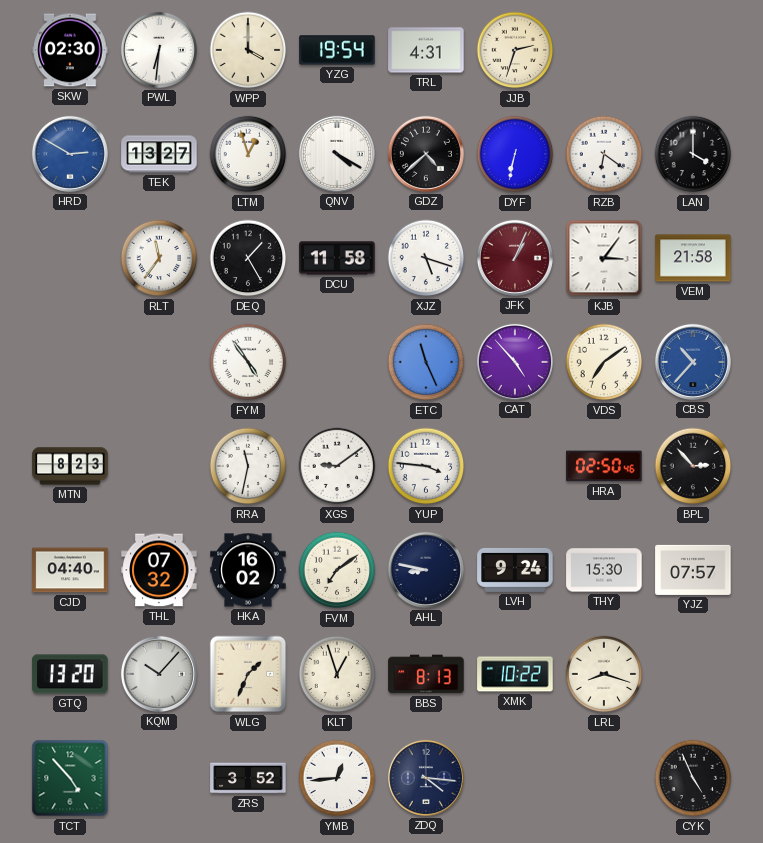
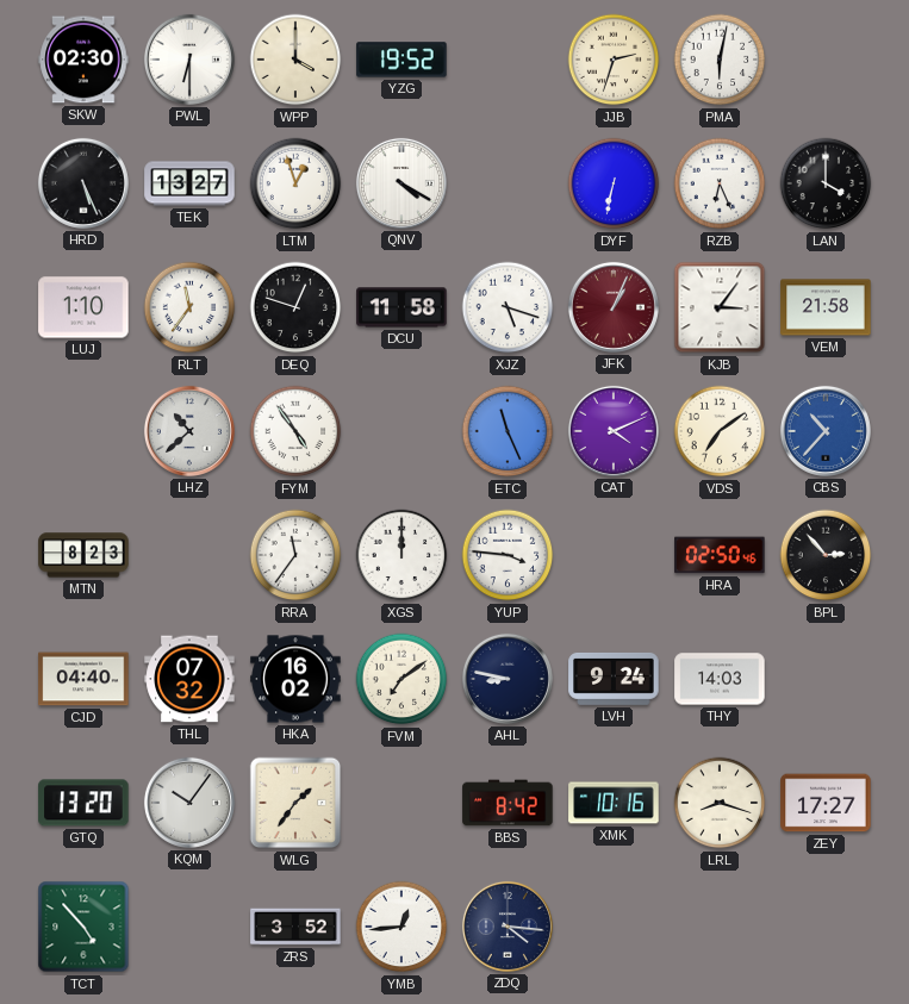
PWL: 6:31 -> 6:30 (189, 60)
YZG: 19:54 -> 19:52 (401, 60)
TRL: 4:31 -> none (426, 50)
PMA: none -> 6:02 (720, 60)
HRD: 2:50 -> 5:26 (83, 183)
HRD dial: blue -> black (83, 183)
GDZ: 4:38 -> none (426, 154)
RZB: 6:21 -> 6:26 (720, 183)
LUJ: none -> 1:10 (83, 307)
DEQ: 1:25 -> 12:48 (295, 307)
LHZ: none -> 10:38 (189, 431)
CAT: 4:53 -> 4:11 (614, 431)
RRA: 11:32 -> 11:36 (295, 555)
XGS: 9:09 -> 12:00 (401, 555)
THY: 15:30 -> 14:03 (720, 679)
YJZ: 07:57 -> none (693, 570)
KQM: 10:07 -> 10:06 (189, 803)
WLG: 1:34 -> 1:36 (295, 803)
KLT: 12:57 -> none (337, 674)
BBS: 8:13 -> 8:42 (508, 803)
XMK: 10:22 -> 10:16 (614, 803)
ZEY: none -> 17:27 (826, 803)
CYK: 4:56 -> none (693, 778)
